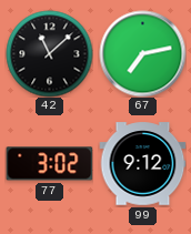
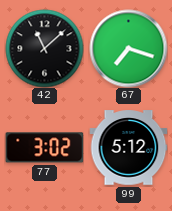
67: 7:13 -> 7:18 (128, 48)
99: 9:12 -> 5:12 (128, 148)
